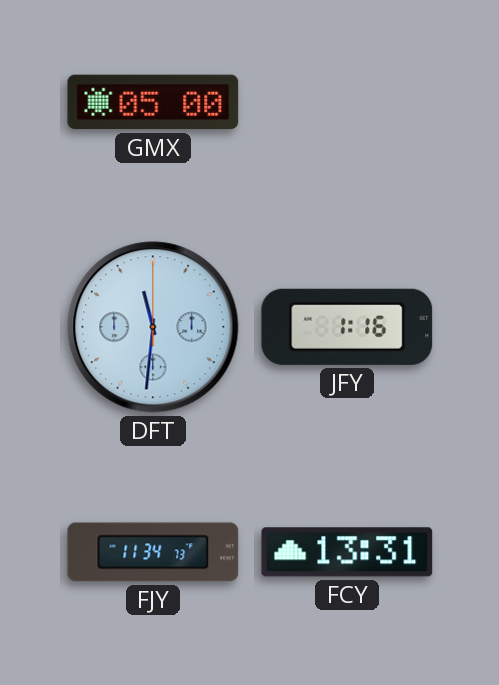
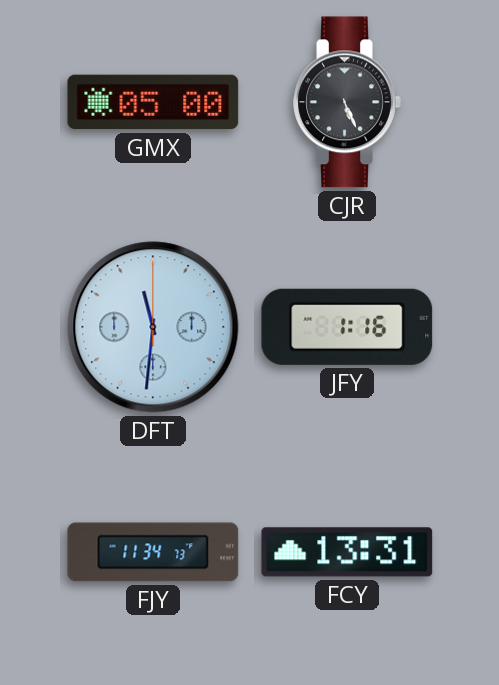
CJR: none -> 5:26 (347, 102)
